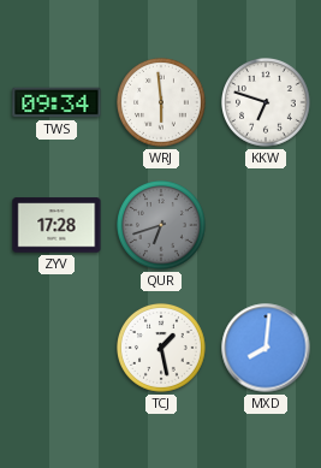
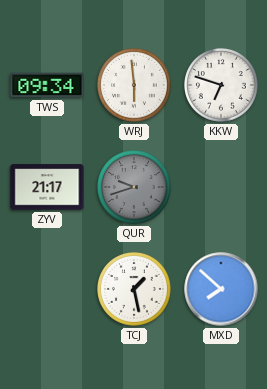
ZYV: 17:28 -> 21:17 (47, 187)
QUR: 6:42 -> 9:42 (135, 188)
MXD: 8:01 -> 7:52 (221, 289)
